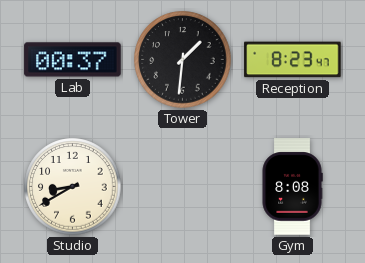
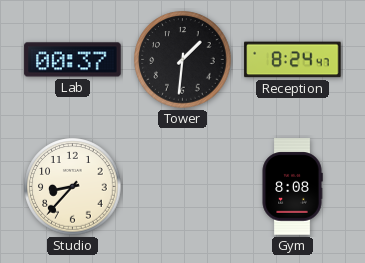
Reception: 8:23 -> 8:24 (293, 60)
Studio: 8:40 -> 8:37 (73, 187)
